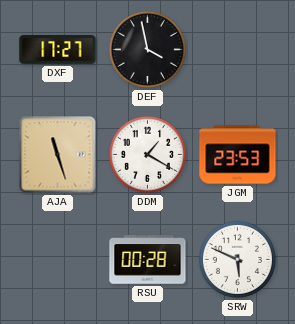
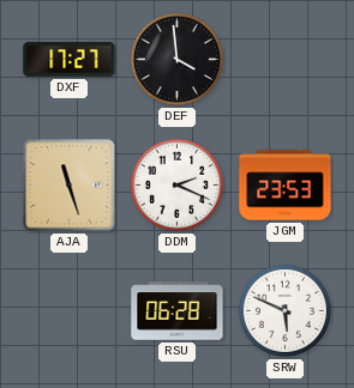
DEF: 3:58 -> 3:59 (176, 59)
DDM: 1:20 -> 2:19 (176, 184)
RSU: 00:28 -> 06:28 (178, 311)
